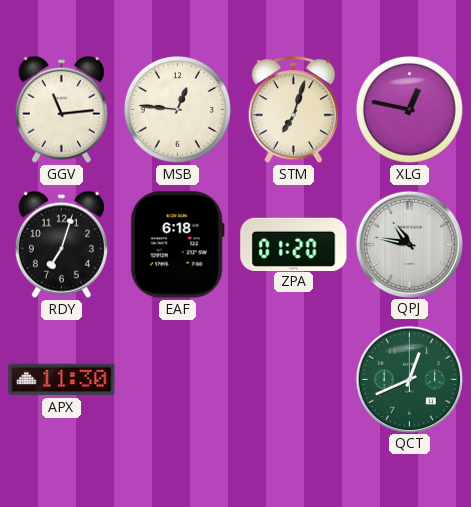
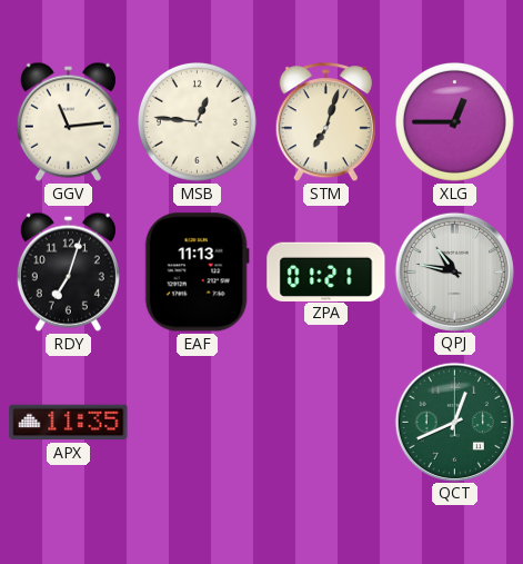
XLG: 12:47 -> 12:45 (454, 121)
EAF: 6:18 -> 11:13 (197, 273)
ZPA: 01:20 -> 01:21 (326, 271)
APX: 11:30 -> 11:35 (69, 423)
